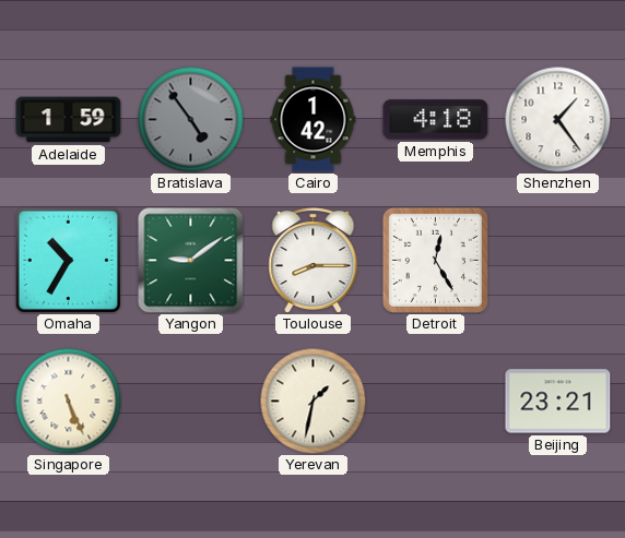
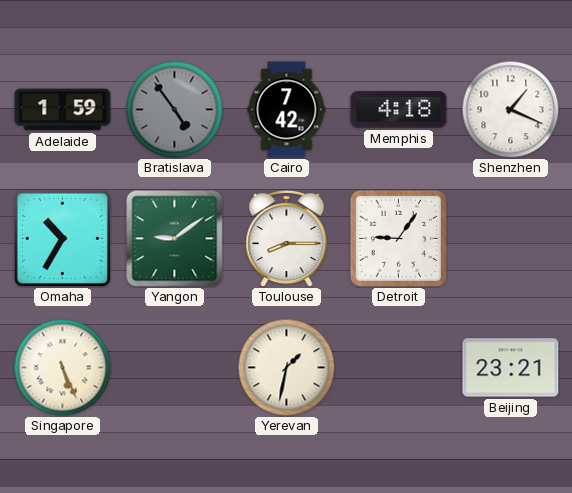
Cairo: 1:42 -> 7:42 (287, 110)
Shenzhen: 1:24 -> 1:19 (510, 109)
Detroit: 12:25 -> 9:06 (398, 238)
